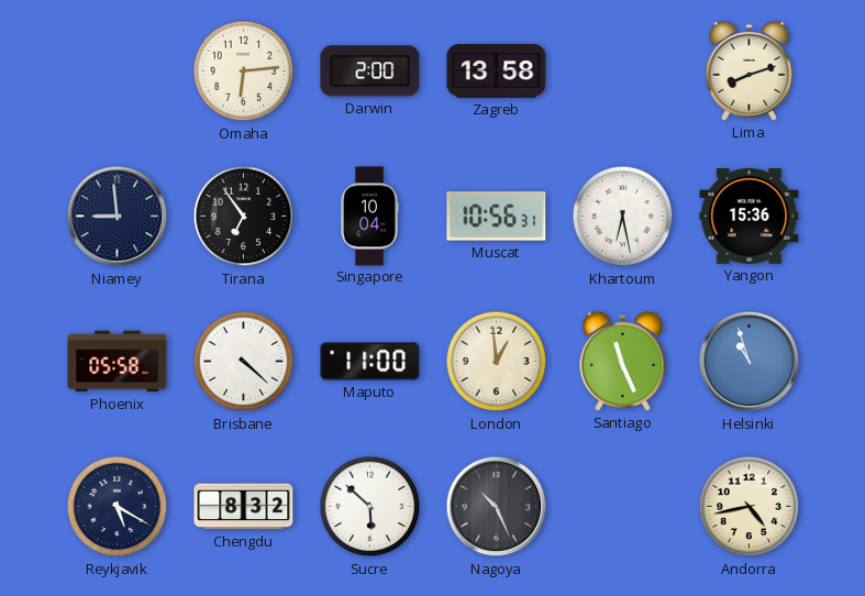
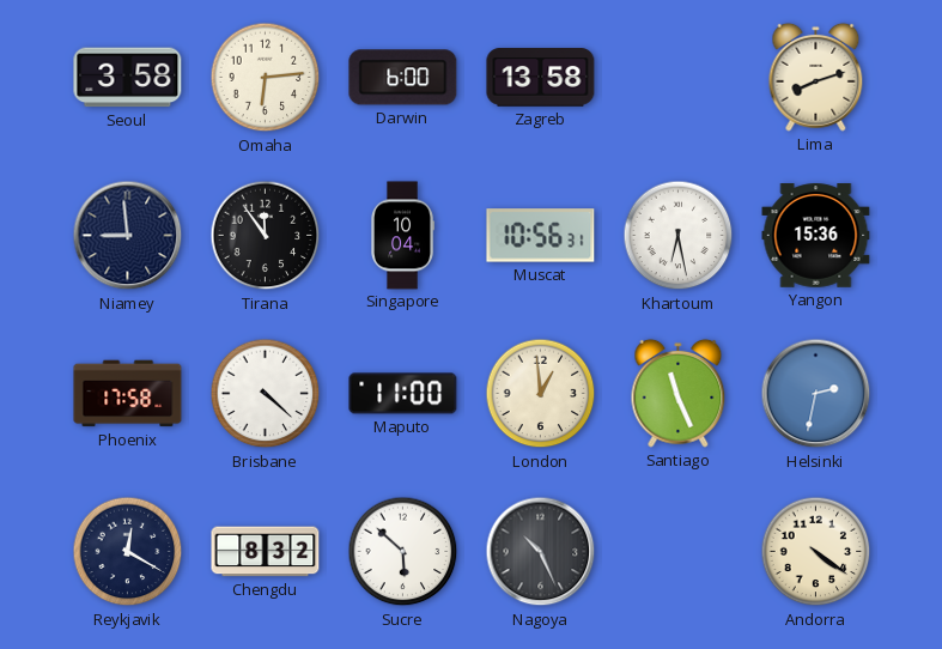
Seoul: none -> 3:58 (128, 78)
Darwin: 2:00 -> 6:00 (403, 78)
Tirana: 6:54 -> 11:54 (266, 236)
Phoenix: 05:58 -> 17:58 (128, 394)
Helsinki: 10:57 -> 2:32 (816, 394)
Reykjavik: 5:20 -> 12:20 (128, 552)
Andorra: 4:43 -> 4:21 (816, 552)
